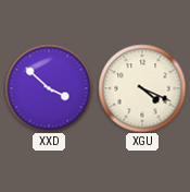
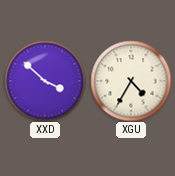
XGU: 4:19 -> 4:35 (131, 81)
